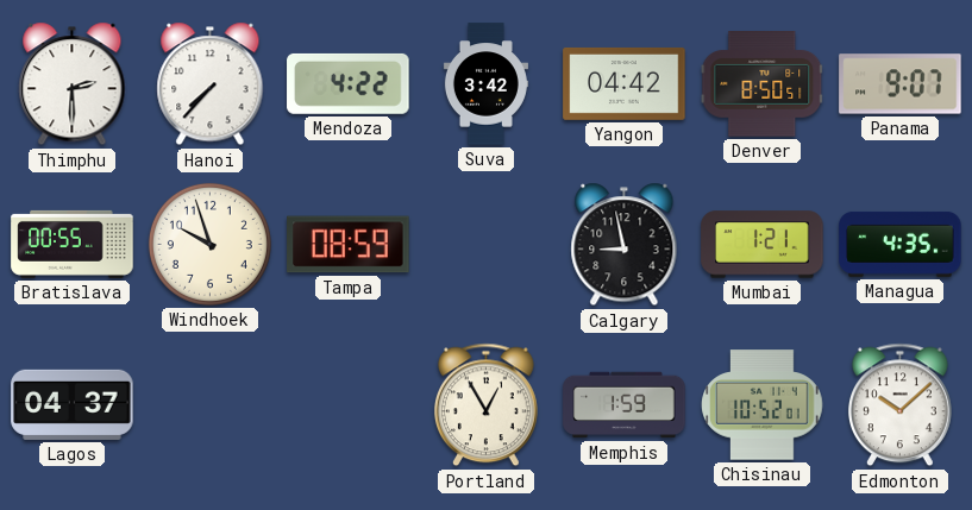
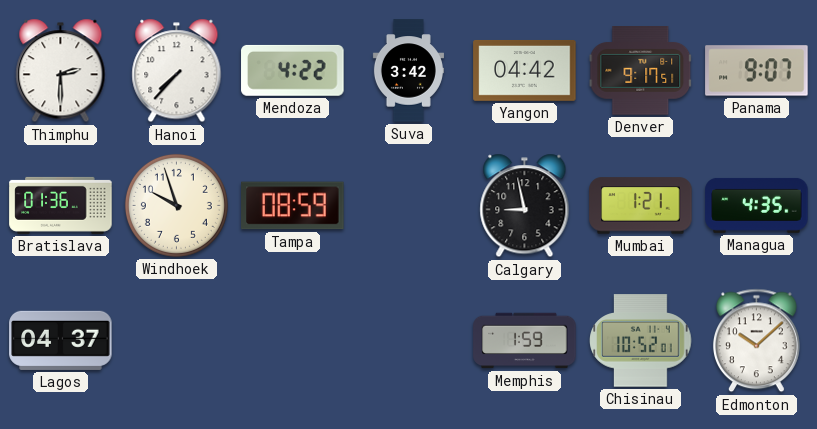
Denver: 8:50 -> 9:17 (641, 71)
Bratislava: 00:55 -> 01:36 (61, 205)
Portland: 12:55 -> none (485, 405)
